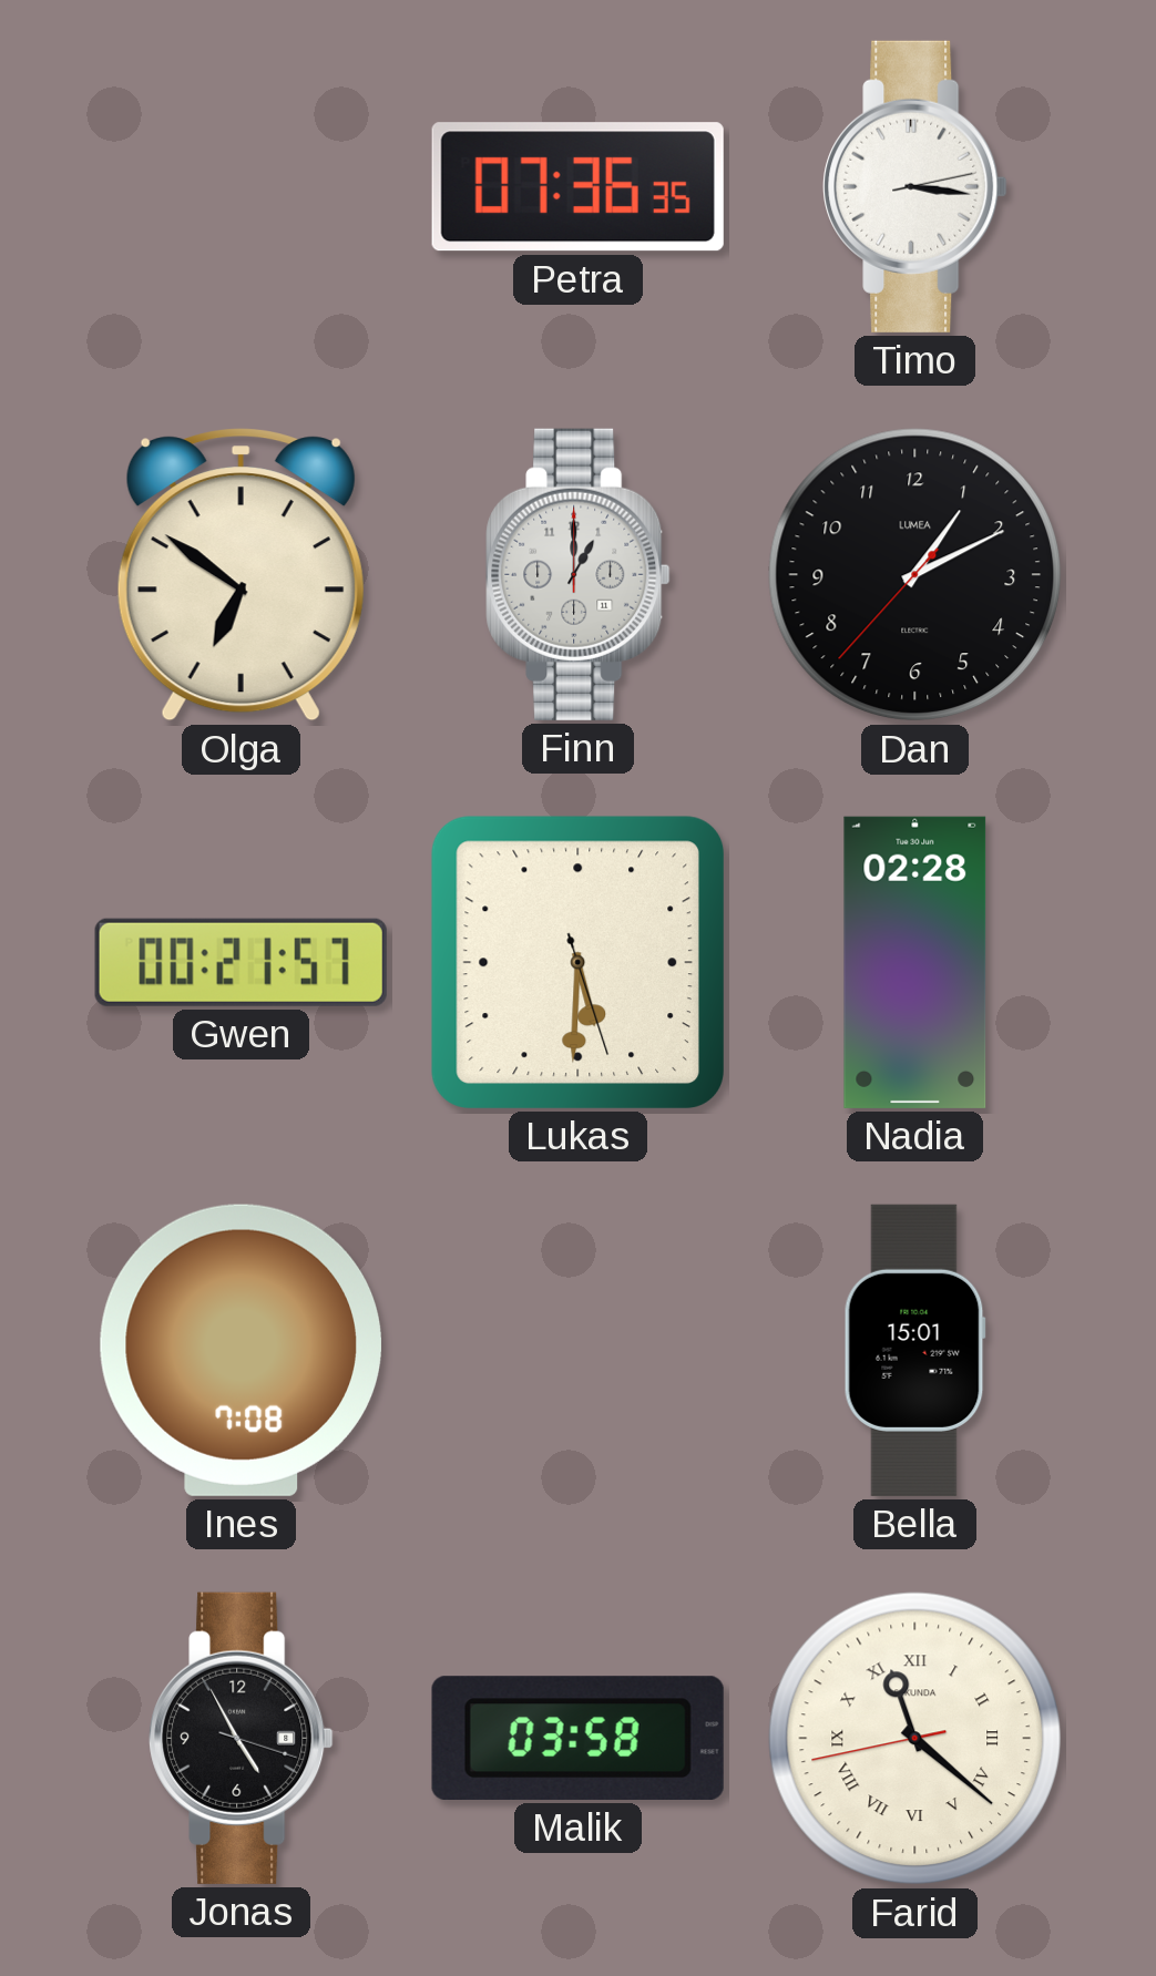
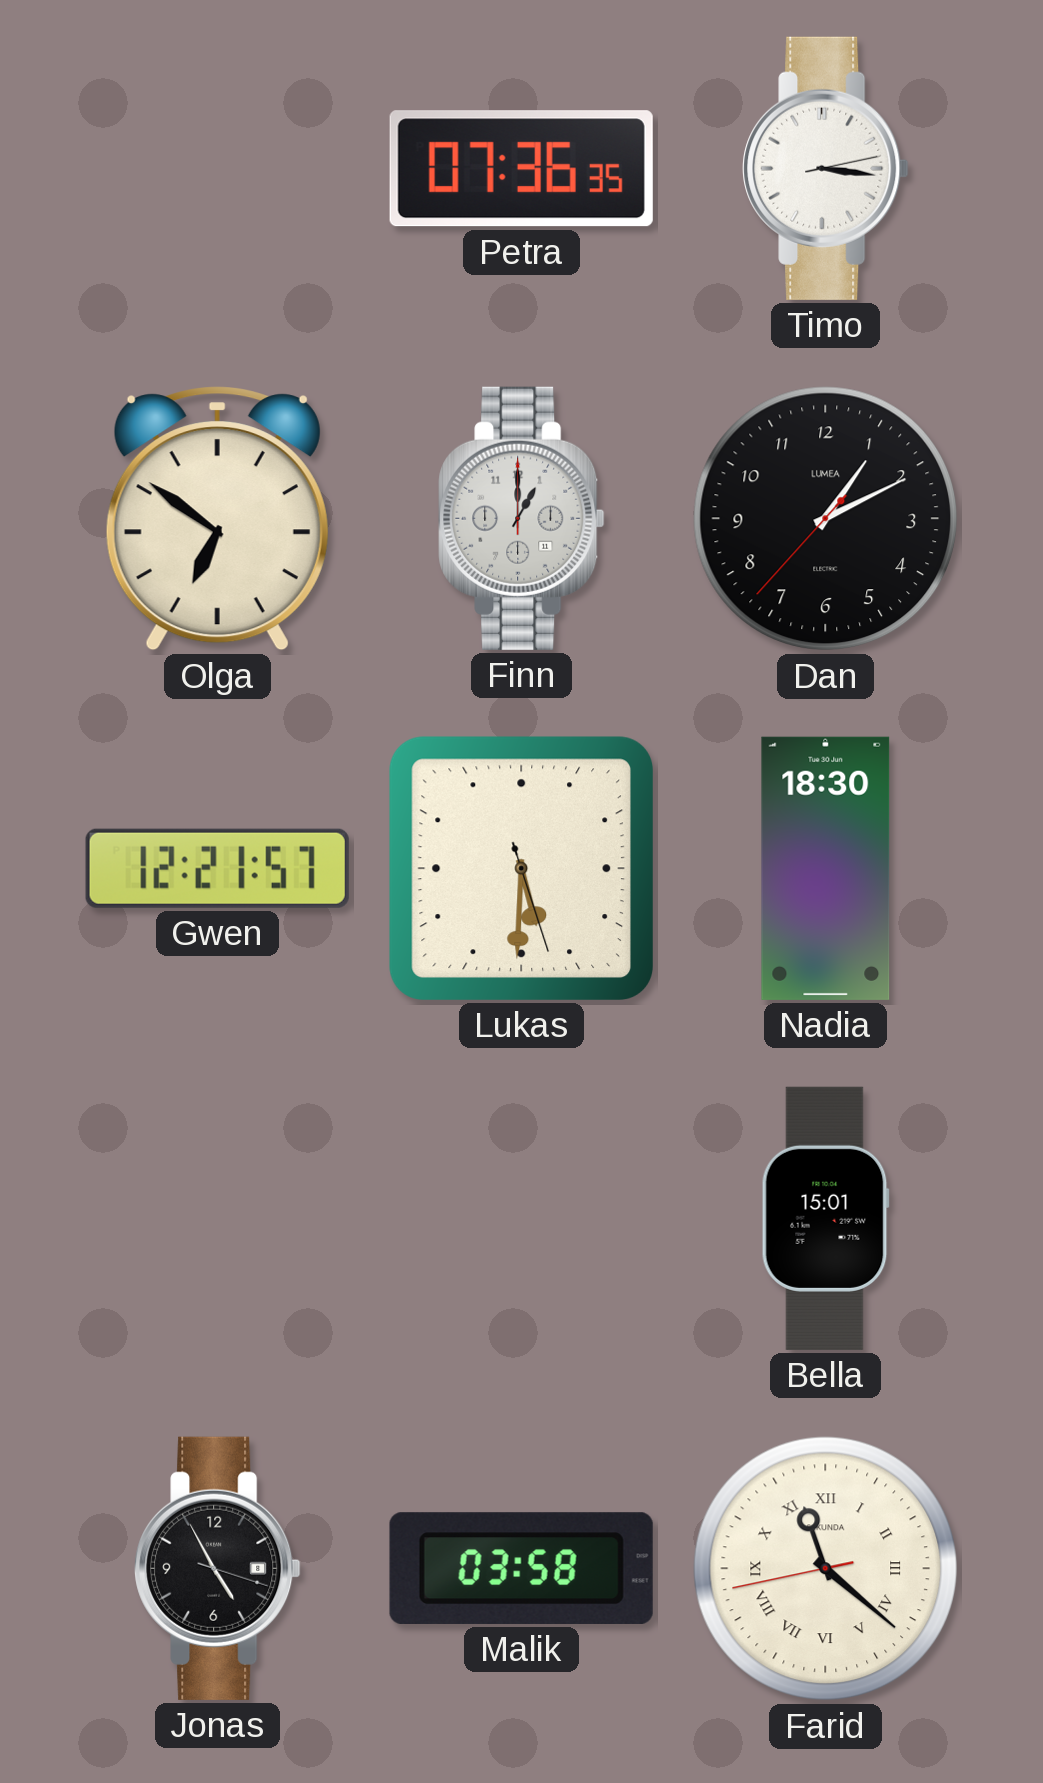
Gwen: 00:21 -> 12:21 (217, 868)
Nadia: 02:28 -> 18:30 (826, 868)
Ines: 7:08 -> none (241, 1350)
